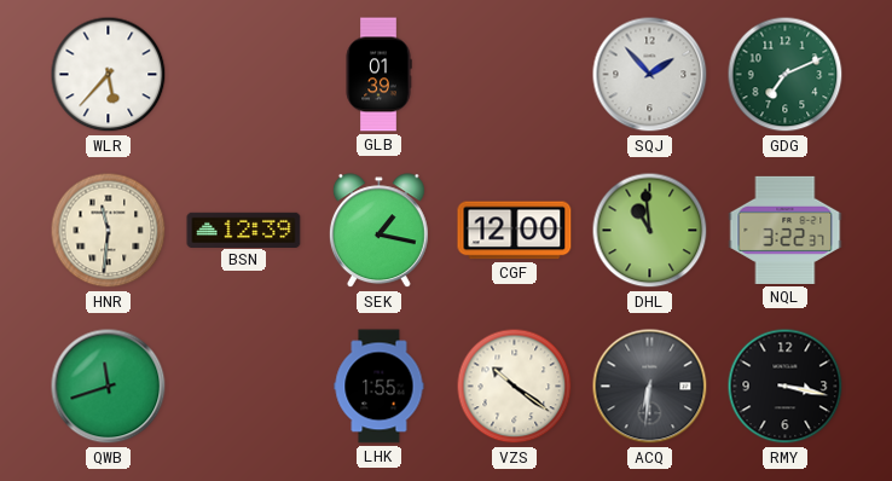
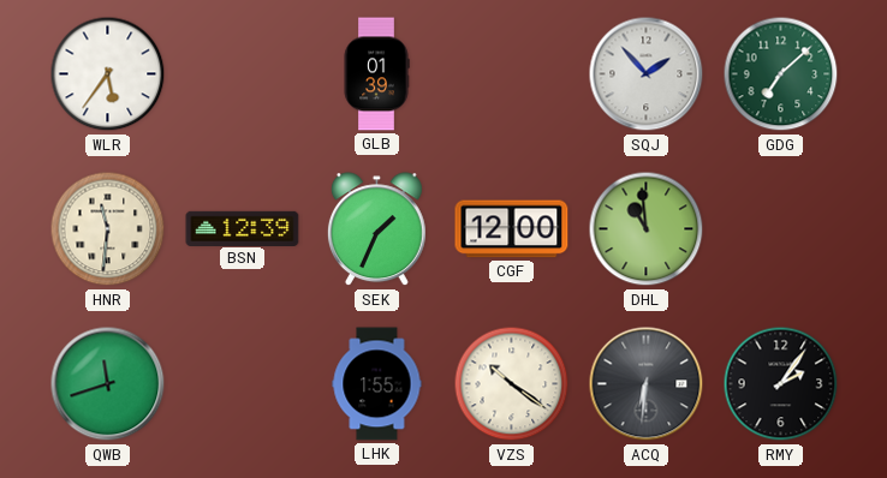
WLR: 5:37 -> 5:36 (108, 74)
GDG: 7:11 -> 7:08 (781, 74)
SEK: 1:17 -> 1:34 (376, 229)
NQL: 3:22 -> none (786, 230)
RMY: 3:17 -> 2:06 (781, 384)
